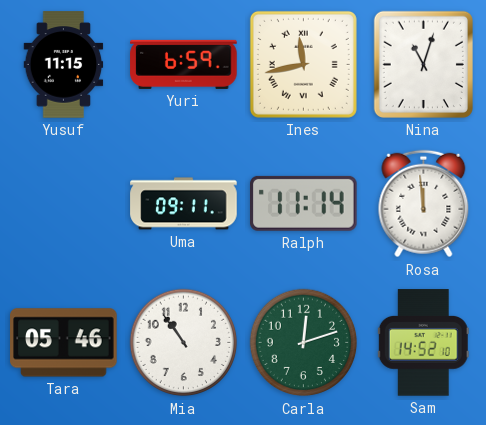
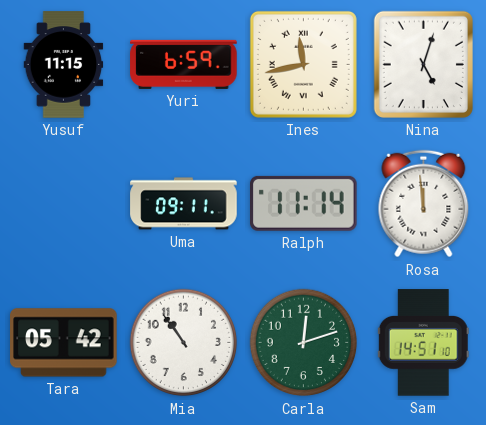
Nina: 11:03 -> 5:03 (423, 64)
Tara: 05:46 -> 05:42 (64, 343)
Sam: 14:52 -> 14:51 (423, 343)
